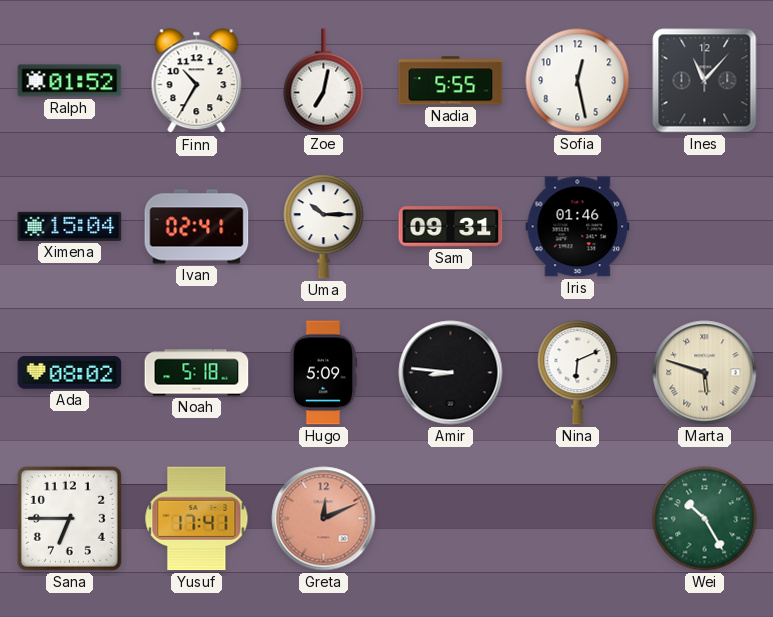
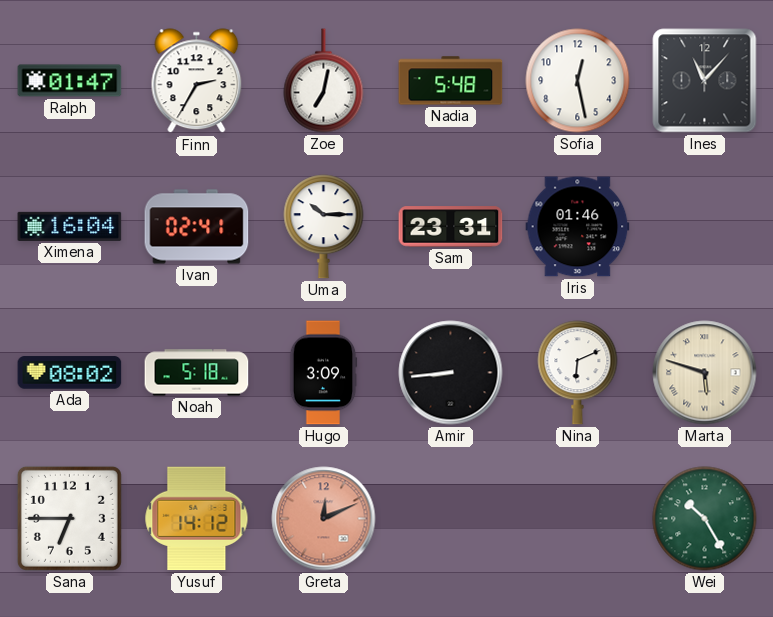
Ralph: 01:52 -> 01:47 (70, 81)
Finn: 10:35 -> 2:35 (197, 81)
Nadia: 5:55 -> 5:48 (451, 81)
Ximena: 15:04 -> 16:04 (70, 226)
Sam: 09:31 -> 23:31 (451, 227)
Hugo: 5:09 -> 3:09 (323, 373)
Amir: 8:46 -> 8:44 (451, 373)
Yusuf: 17:41 -> 14:12 (197, 519)
